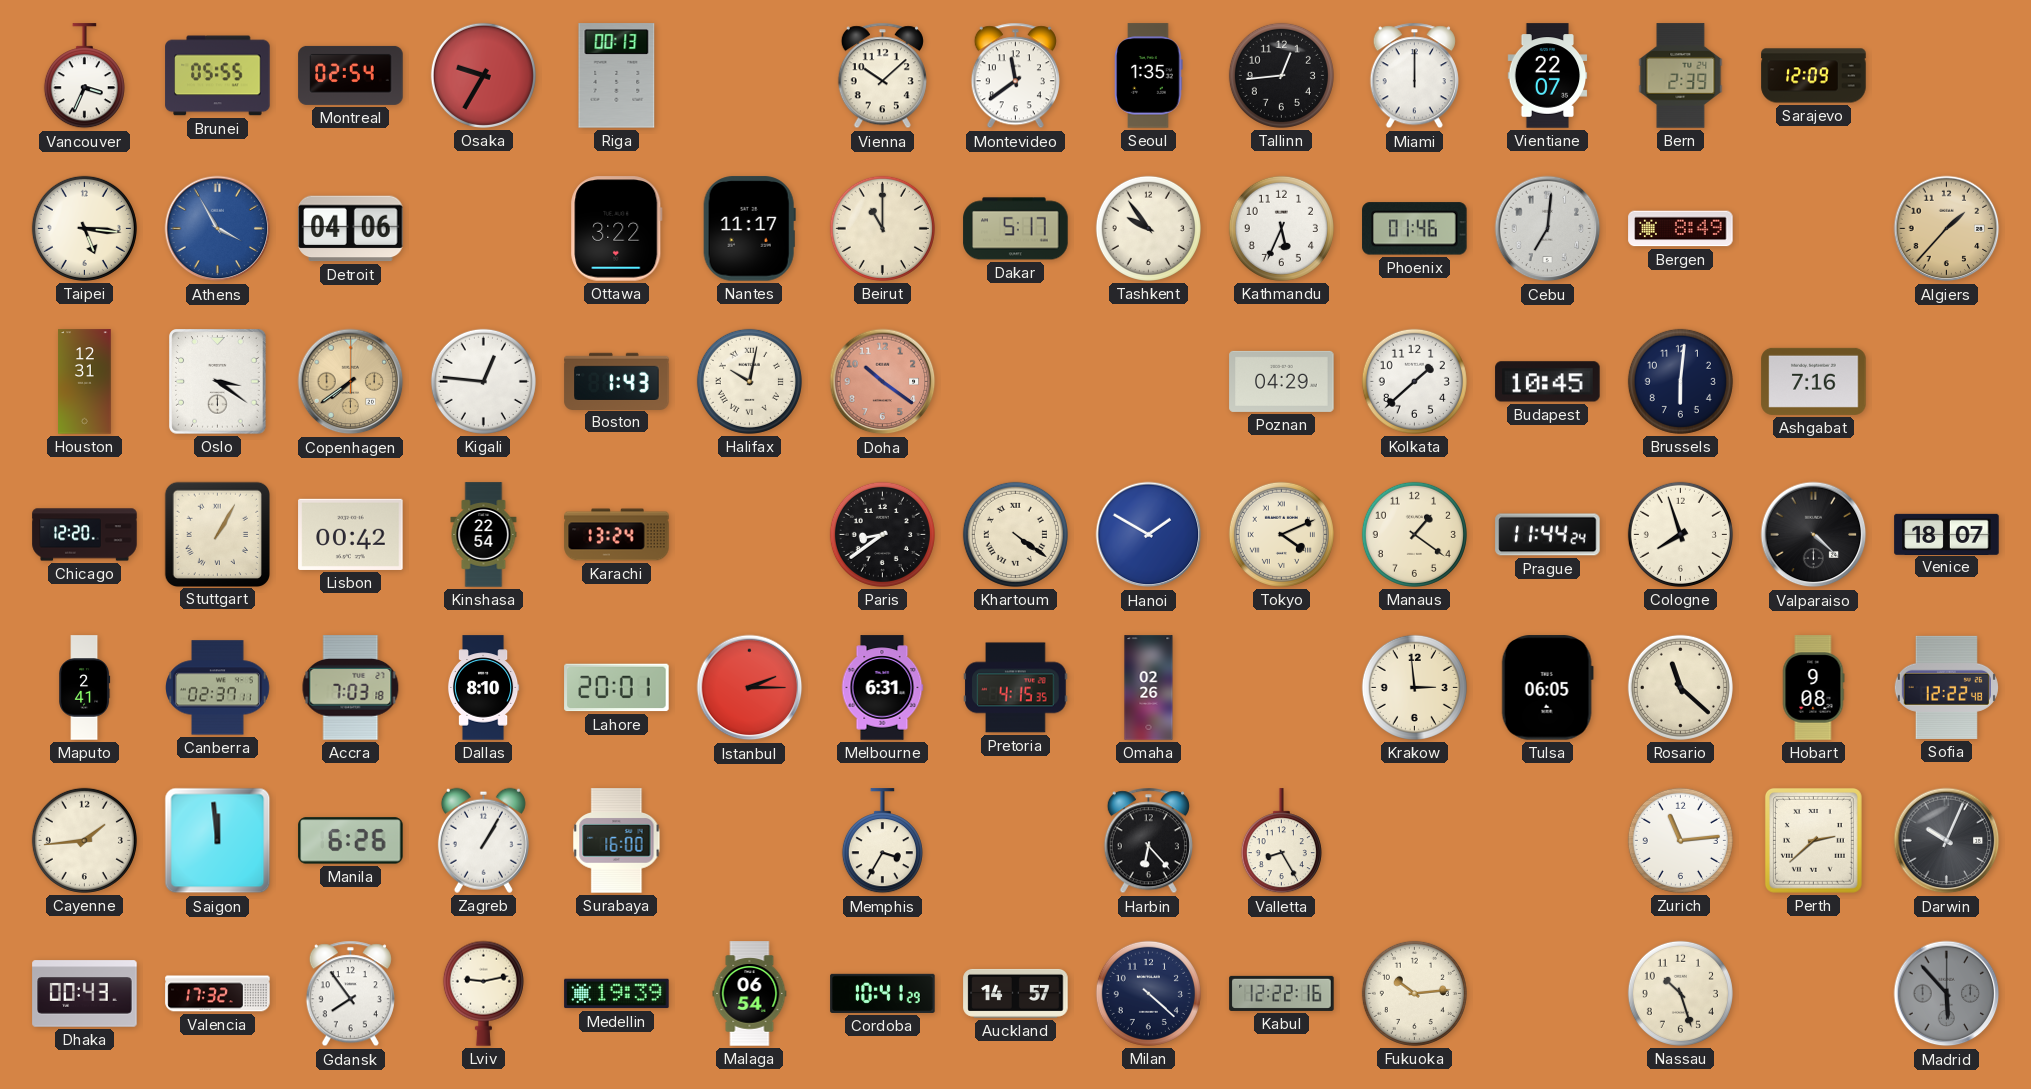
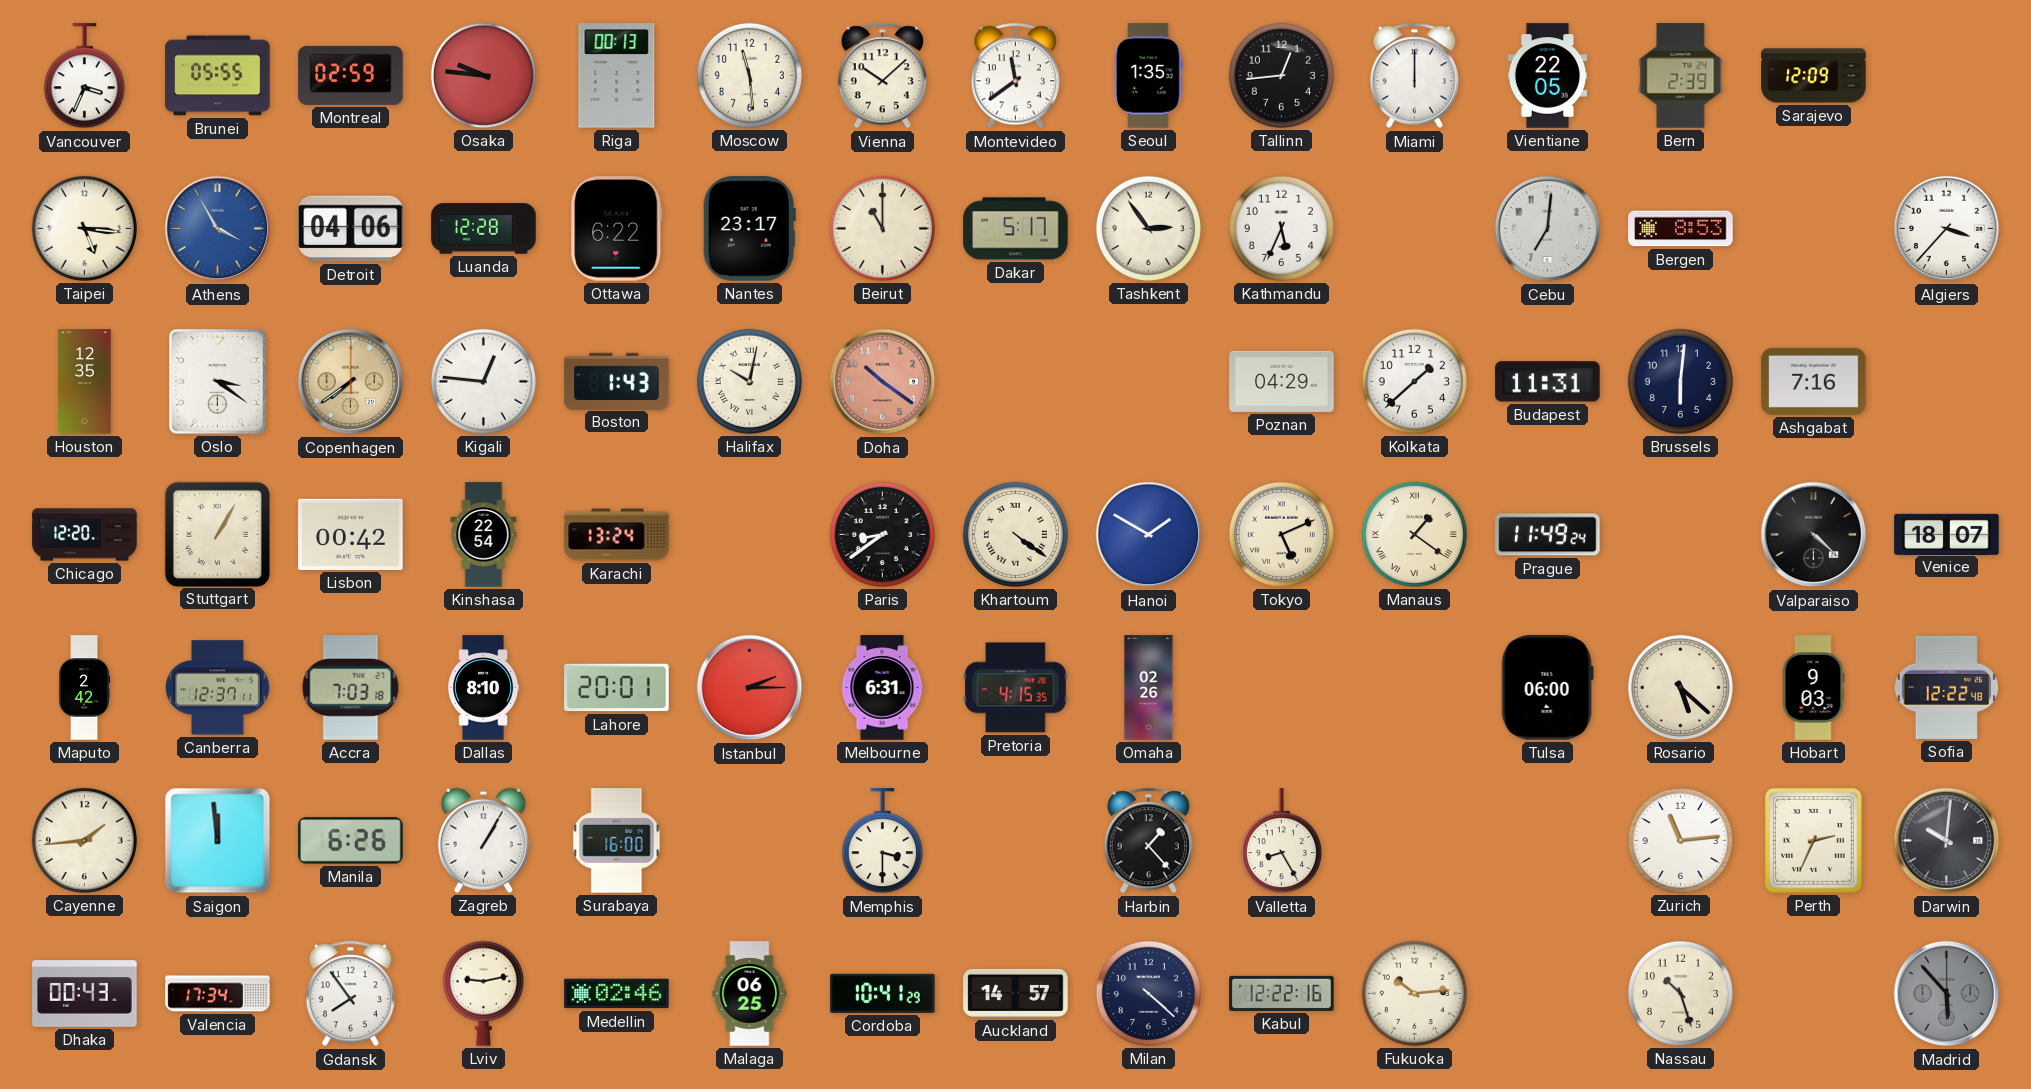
Montreal: 02:54 -> 02:59 (351, 75)
Osaka: 9:35 -> 9:46 (483, 75)
Moscow: none -> 11:29 (749, 75)
Vientiane: 22:07 -> 22:05 (1548, 76)
Luanda: none -> 12:28 (484, 229)
Ottawa: 3:22 -> 6:22 (617, 229)
Nantes: 11:17 -> 23:17 (749, 229)
Tashkent: 9:54 -> 2:54 (1148, 228)
Phoenix: 01:46 -> none (1415, 229)
Bergen: 8:49 -> 8:53 (1681, 229)
Algiers: 1:37 -> 3:37 (1947, 229)
Algiers dial: champagne -> white (1947, 229)
Houston: 12:31 -> 12:35 (85, 382)
Budapest: 10:45 -> 11:31 (1548, 382)
Tokyo: 4:11 -> 5:11 (1281, 534)
Manaus numerals: Arabic -> Roman (1414, 534)
Prague: 11:44 -> 11:49 (1548, 535)
Cologne: 7:57 -> none (1680, 534)
Maputo: 2:41 -> 2:42 (85, 688)
Canberra: 02:37 -> 12:37 (218, 688)
Krakow: 2:59 -> none (1414, 687)
Tulsa: 06:05 -> 06:00 (1547, 688)
Rosario: 11:22 -> 5:22 (1680, 687)
Hobart: 9:08 -> 9:03 (1813, 688)
Memphis: 3:35 -> 3:30 (882, 841)
Harbin: 6:23 -> 1:23 (1148, 841)
Perth: 2:38 -> 2:34 (1813, 840)
Darwin: 10:04 -> 10:01 (1947, 841)
Valencia: 17:32 -> 17:34 (218, 994)
Medellin: 19:39 -> 02:46 (617, 994)
Malaga: 06:54 -> 06:25 (750, 994)
